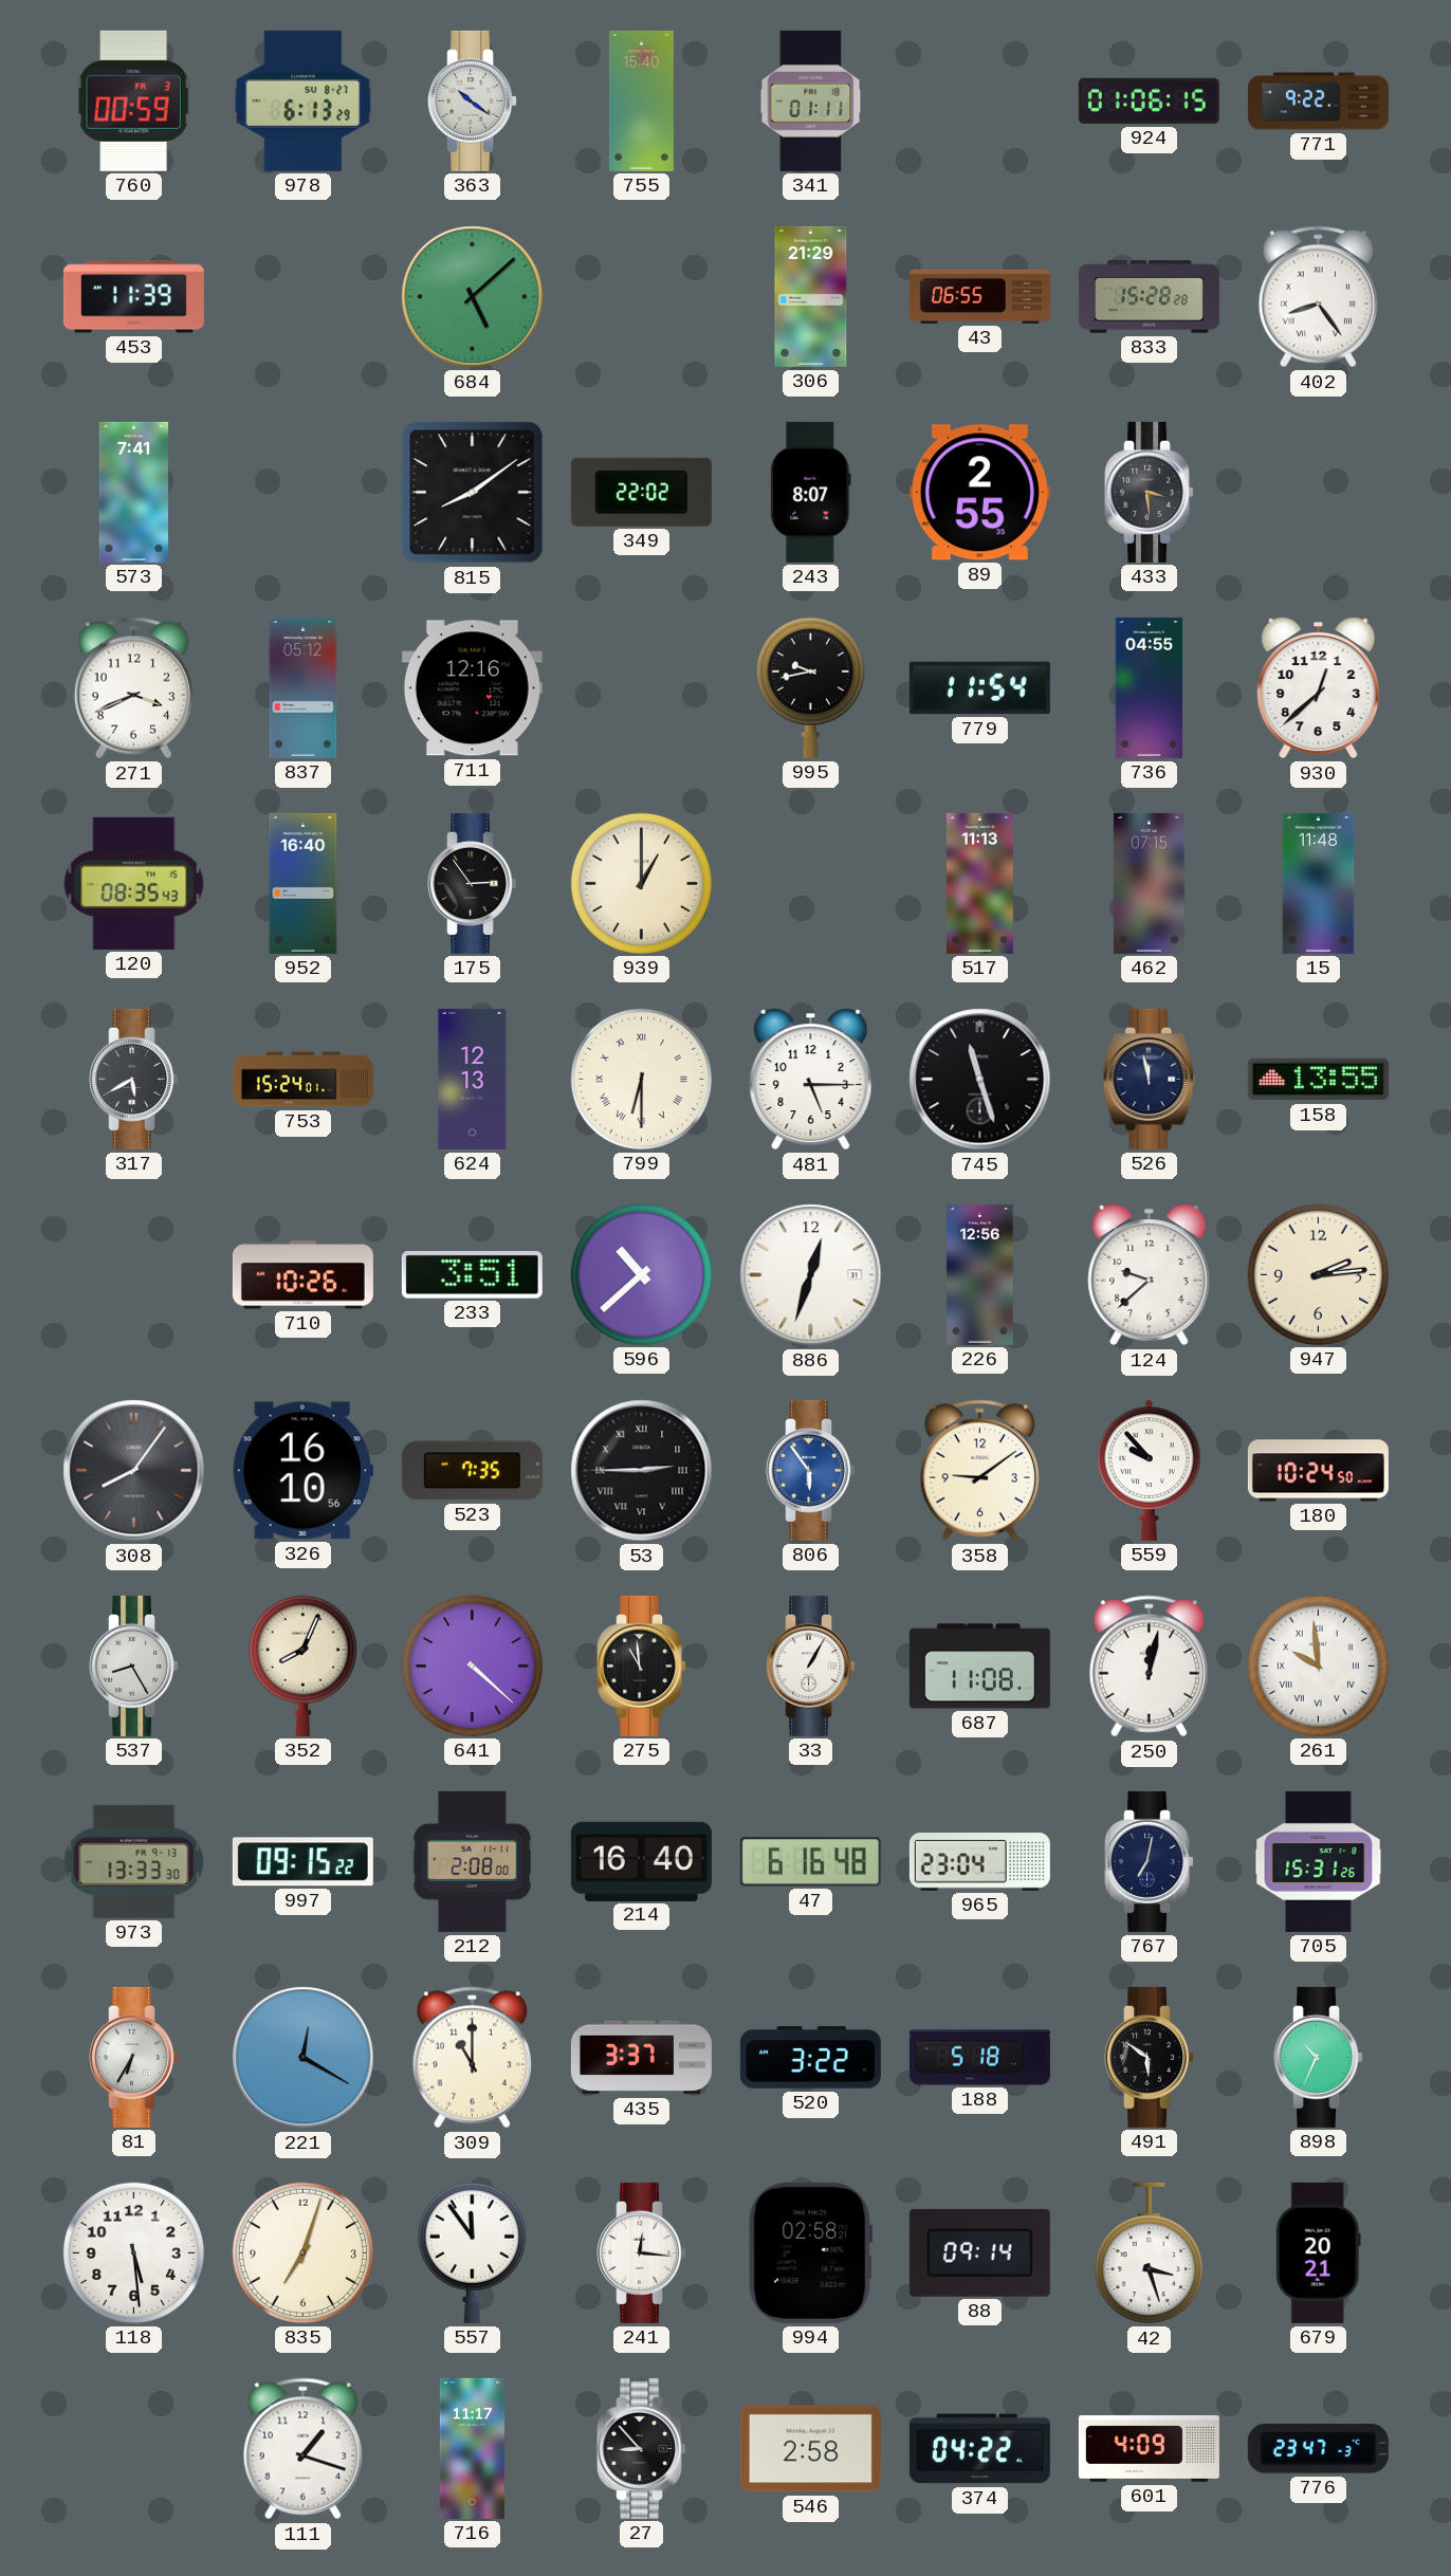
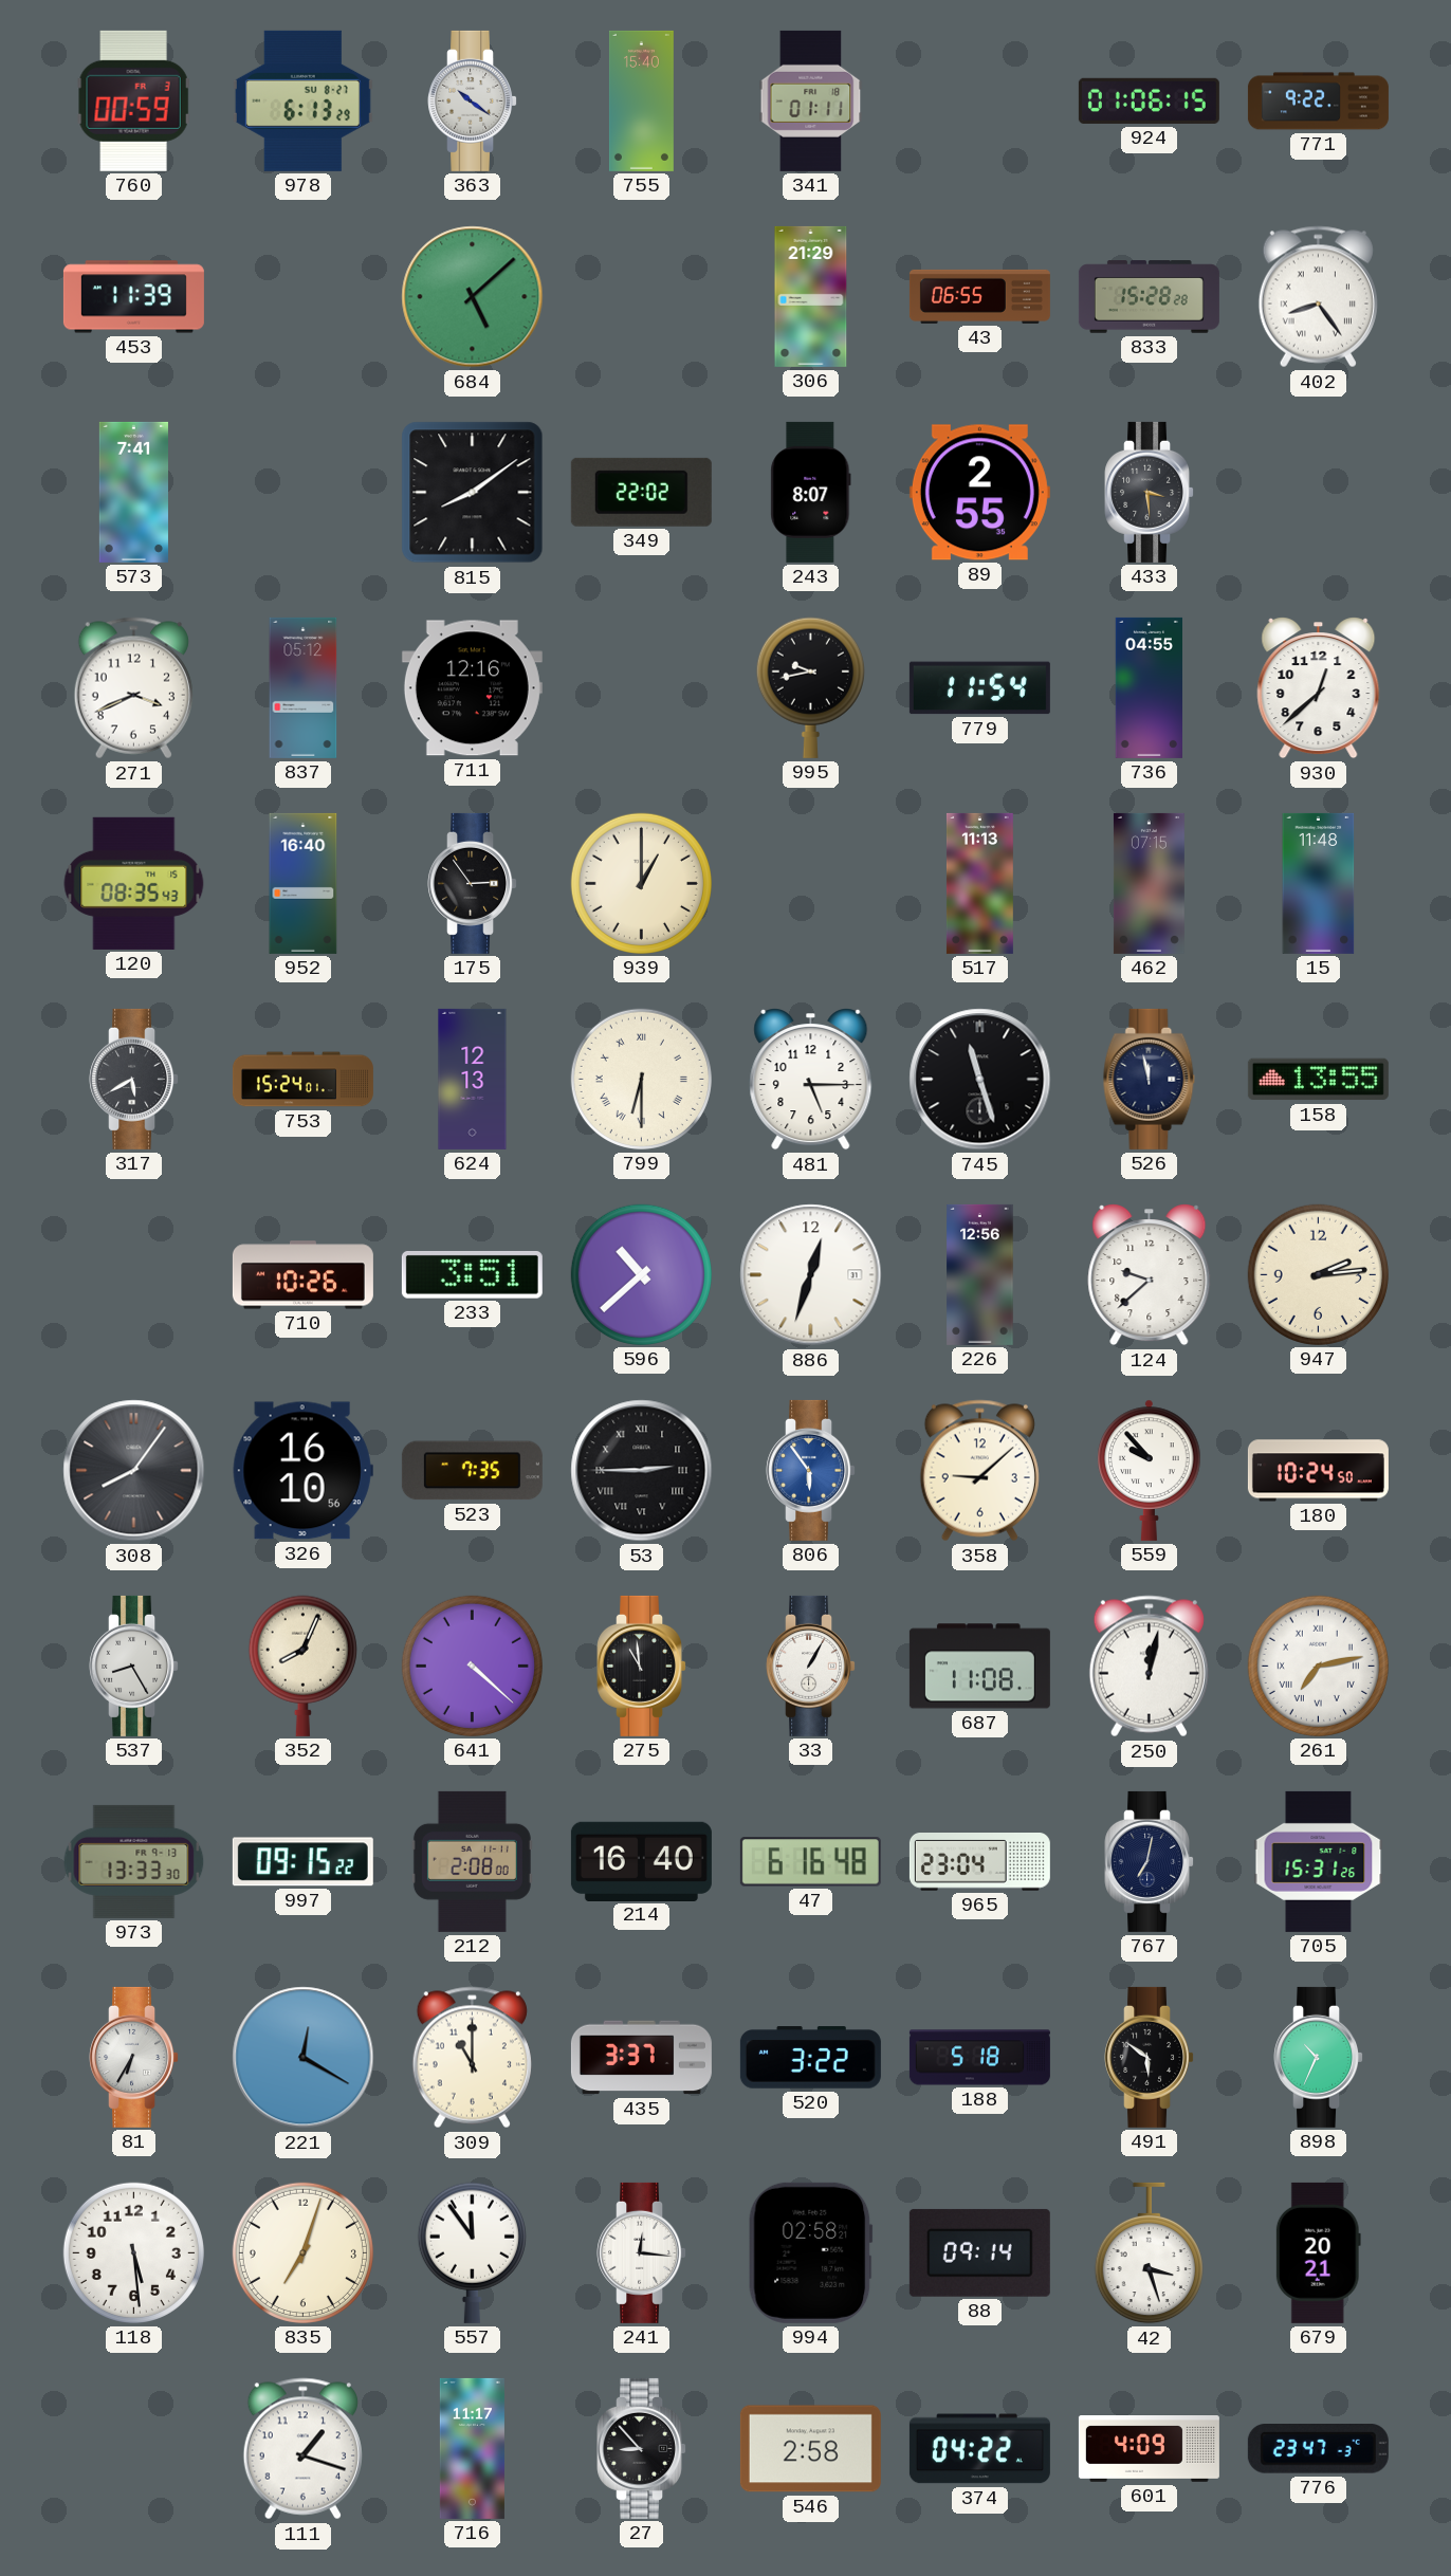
358: 9:09 -> 9:08 (979, 1471)
261: 9:59 -> 7:13 (1318, 1666)
